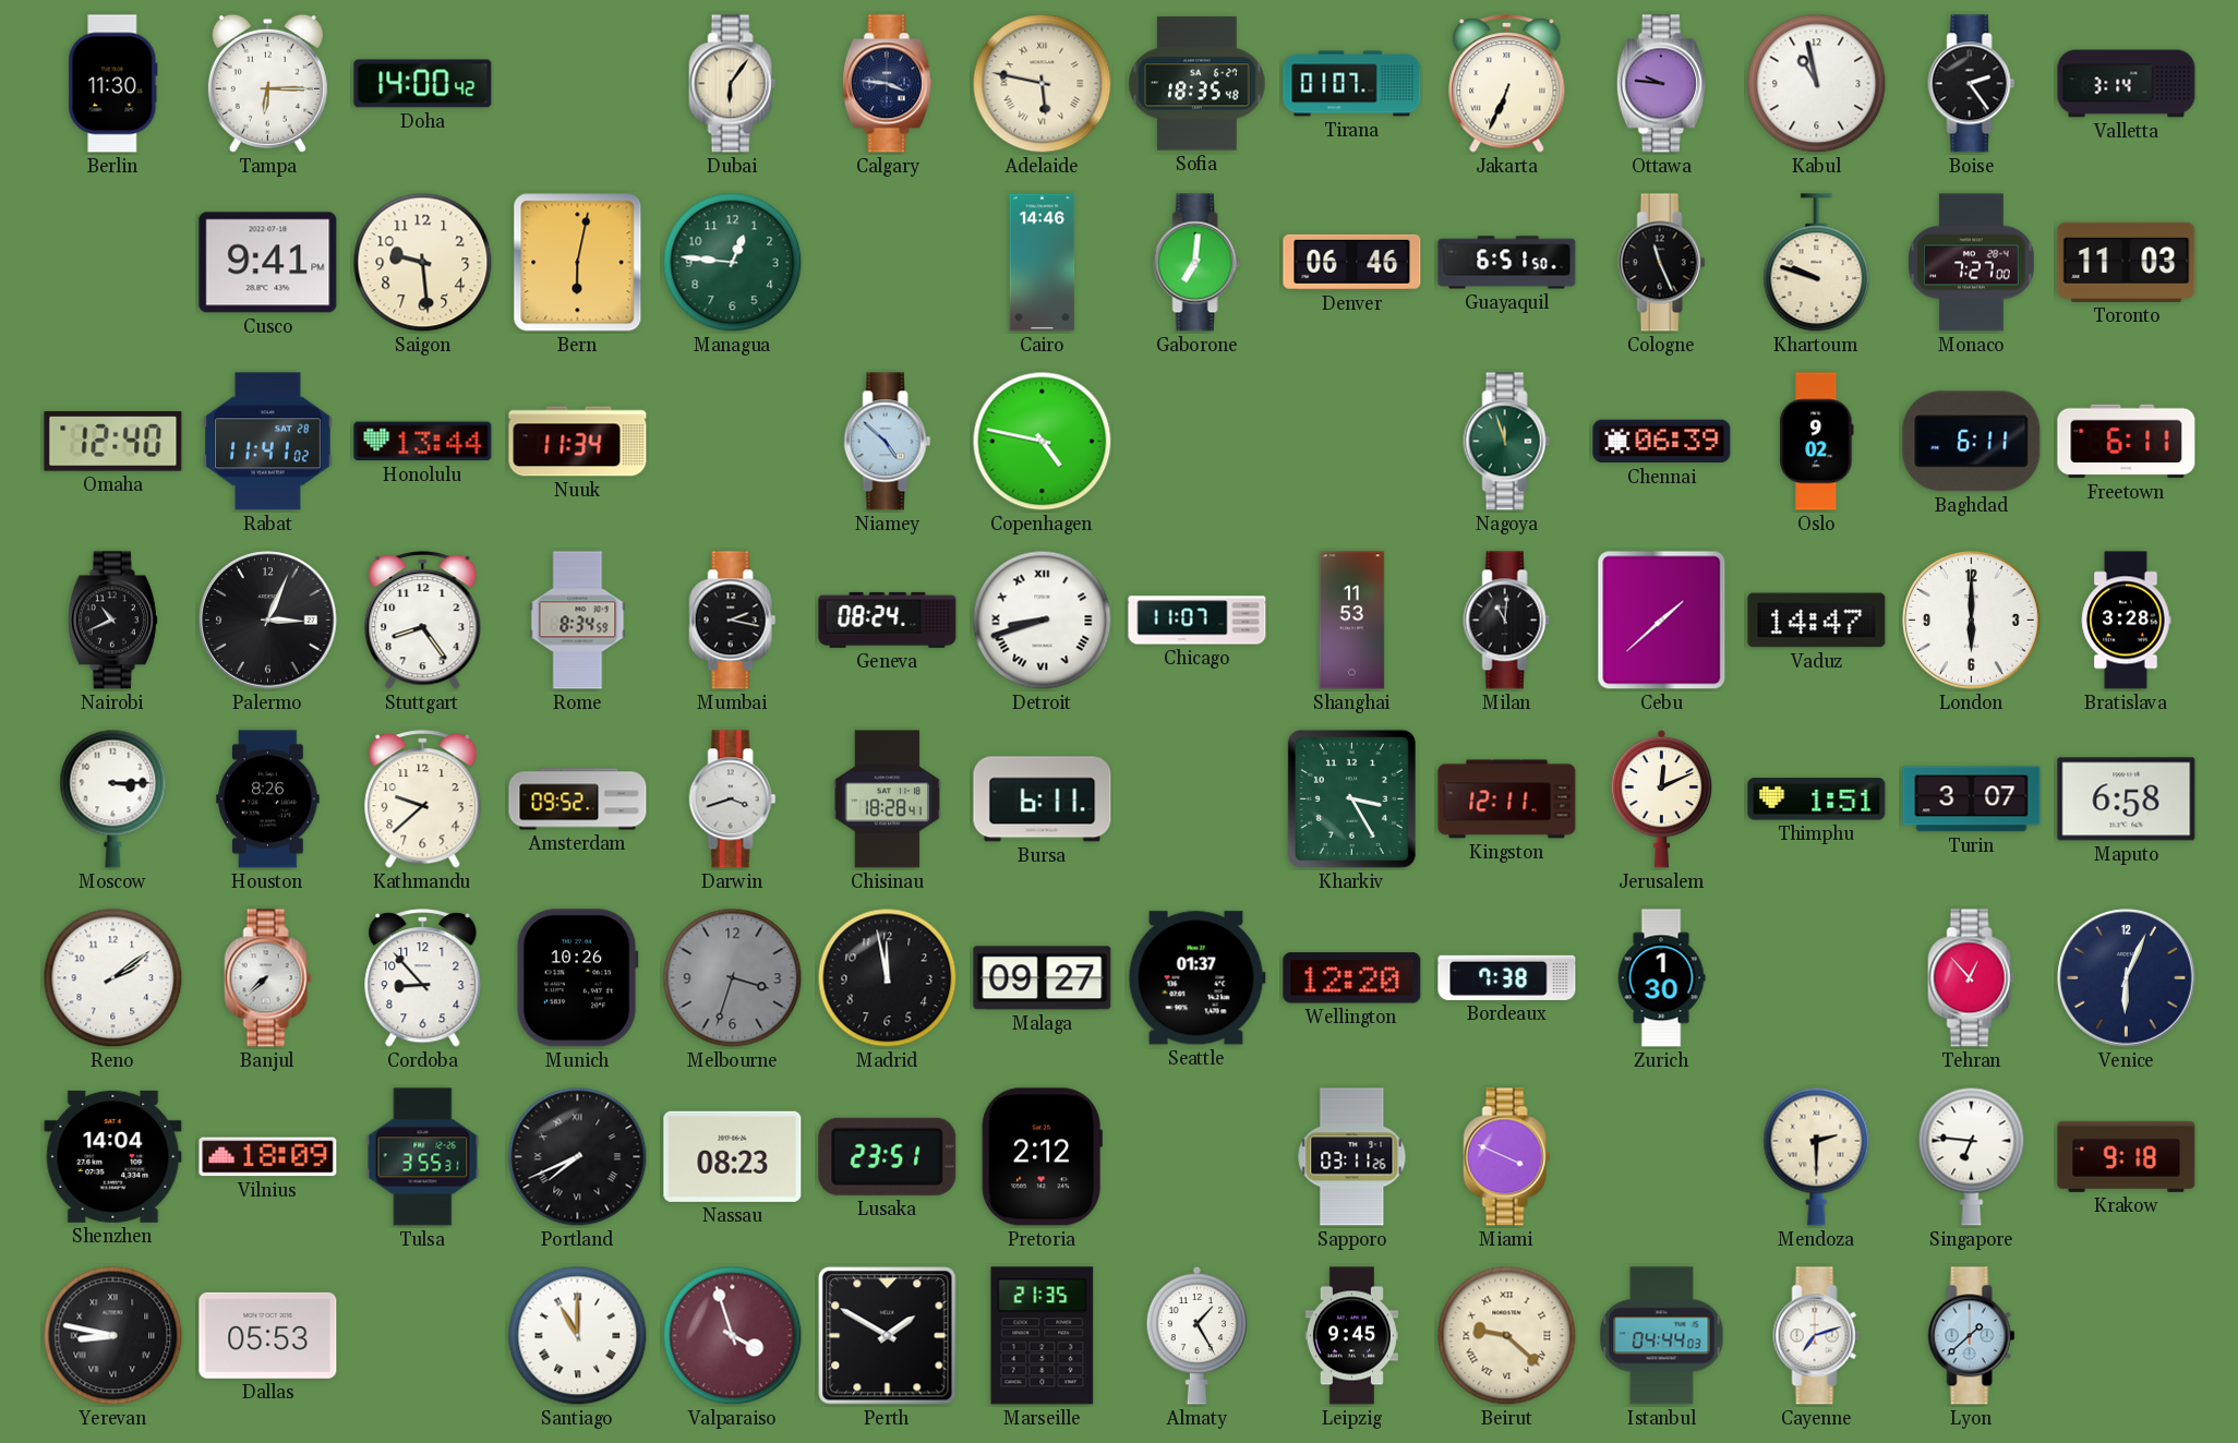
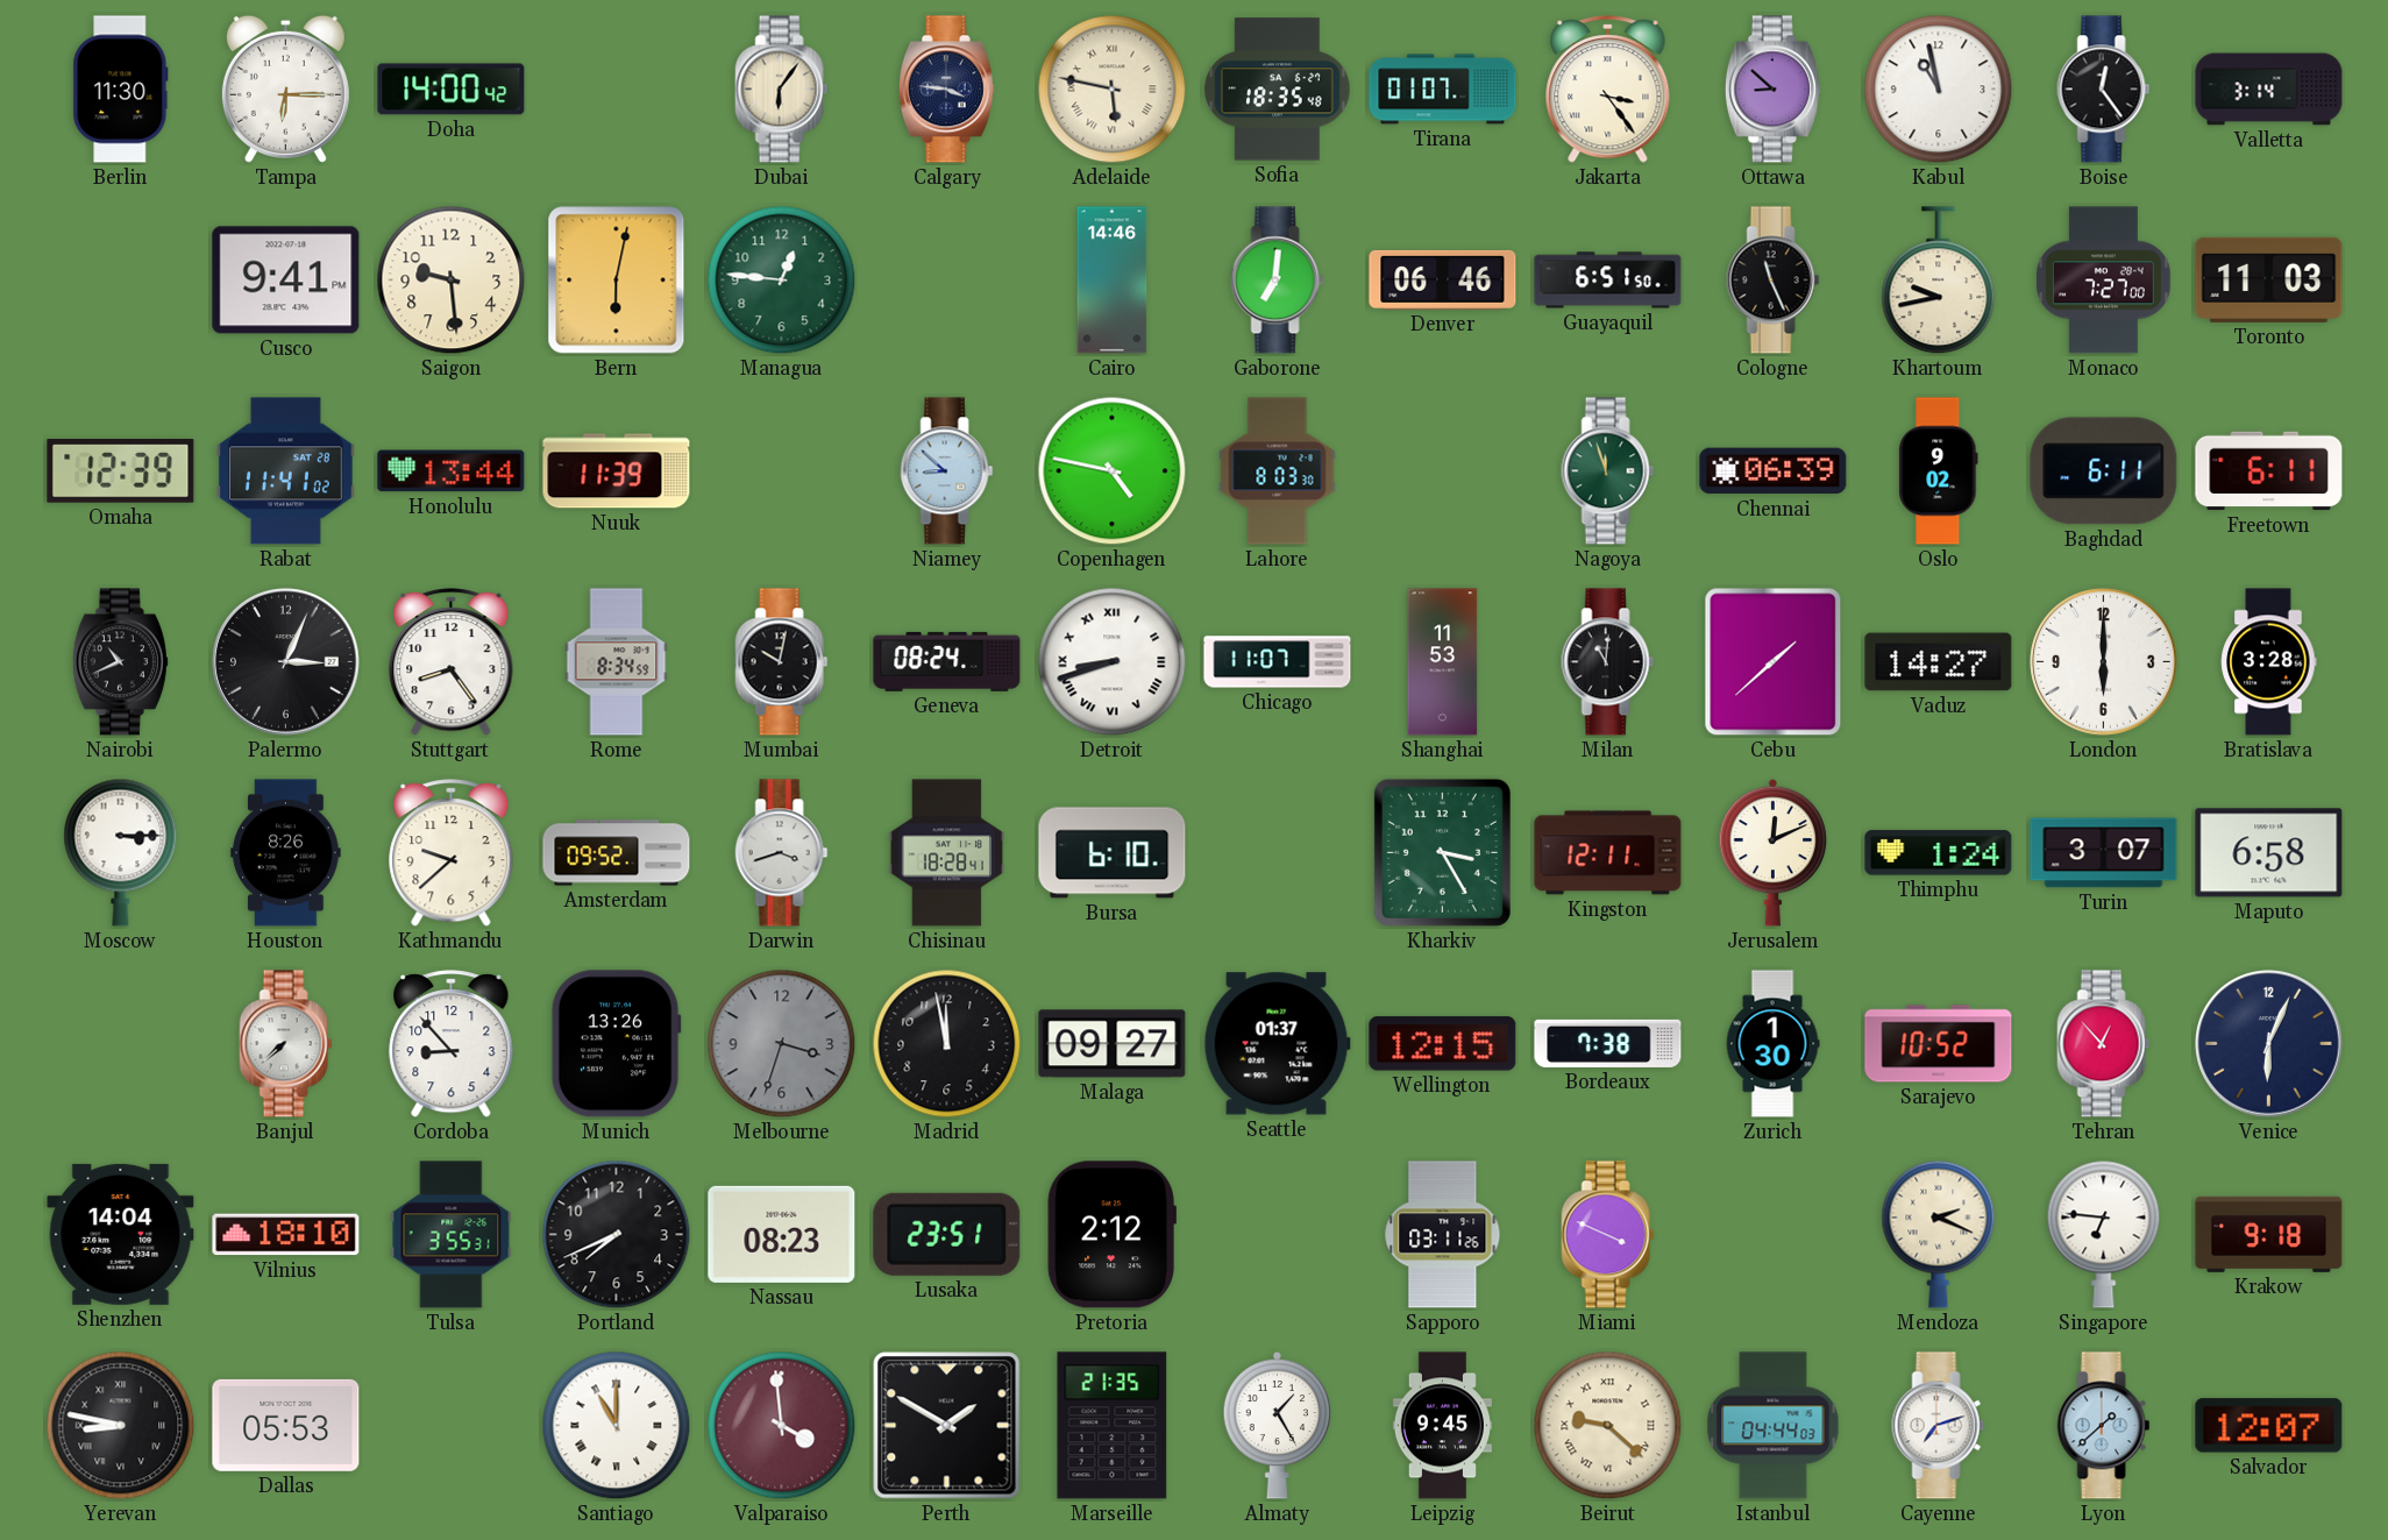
Jakarta: 6:34 -> 3:24 (1608, 90)
Ottawa: 9:46 -> 8:52 (1772, 90)
Boise: 2:24 -> 12:24 (2104, 90)
Khartoum: 9:48 -> 9:43 (1939, 281)
Omaha: 12:40 -> 12:39 (121, 471)
Nuuk: 11:34 -> 11:39 (617, 471)
Niamey: 4:52 -> 8:52 (947, 471)
Lahore: none -> 8:03 (1278, 471)
Mumbai: 2:17 -> 10:02 (782, 662)
Vaduz: 14:47 -> 14:27 (1939, 662)
Bursa: 6:11 -> 6:10 (1113, 853)
Thimphu: 1:51 -> 1:24 (1939, 853)
Reno: 2:09 -> none (113, 978)
Munich: 10:26 -> 13:26 (616, 1044)
Wellington: 12:20 -> 12:15 (1443, 1044)
Sarajevo: none -> 10:52 (1939, 1044)
Vilnius: 18:09 -> 18:10 (286, 1235)
Portland numerals: Roman -> Arabic (617, 1235)
Mendoza: 2:30 -> 2:19 (1939, 1234)
Valparaiso: 3:57 -> 3:59 (782, 1426)
Salvador: none -> 12:07 (2269, 1426)
